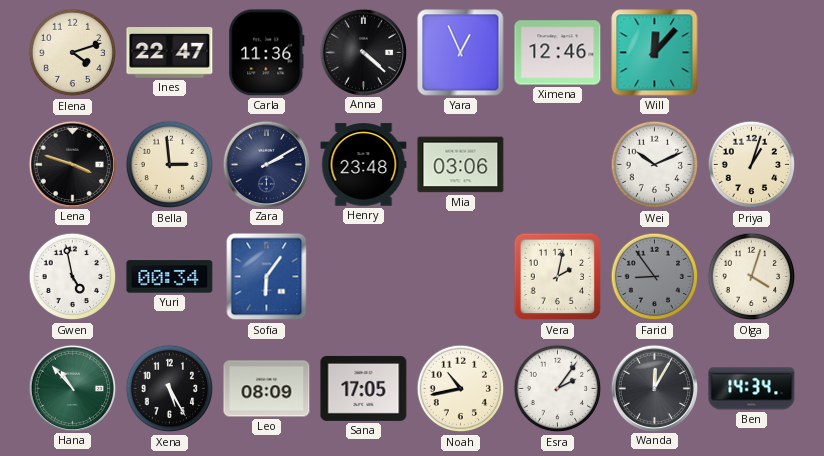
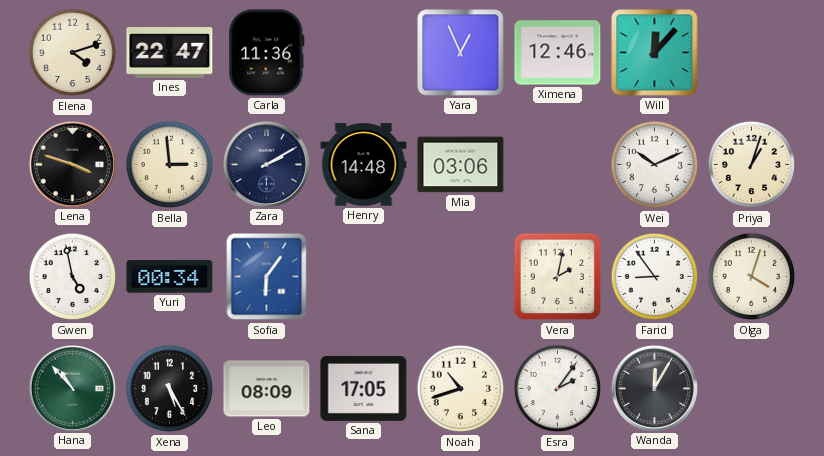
Anna: 4:22 -> none (363, 52)
Henry: 23:48 -> 14:48 (364, 165)
Farid dial: grey -> white (655, 277)
Noah: 10:43 -> 10:42 (461, 389)
Ben: 14:34 -> none (752, 389)
